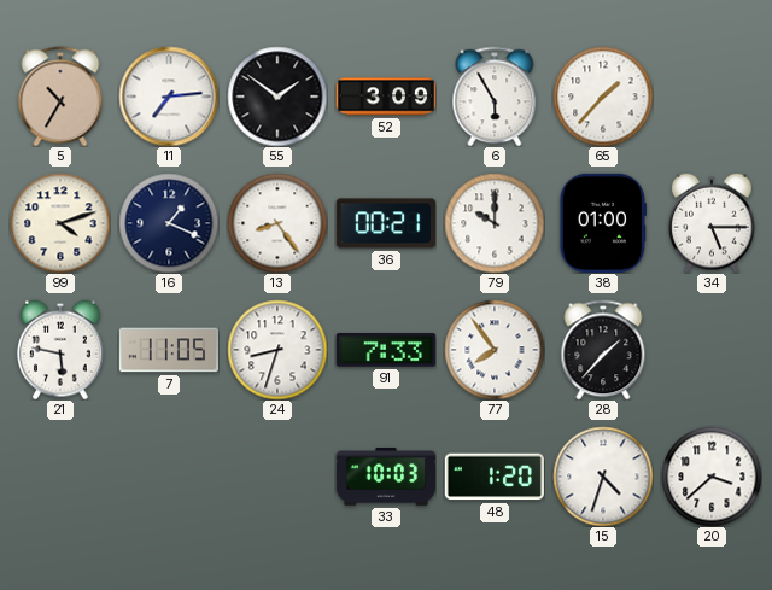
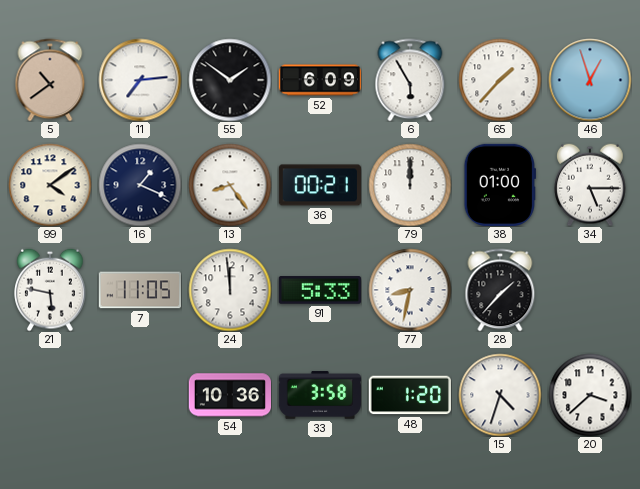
5: 10:35 -> 10:39 (50, 80)
52: 3:09 -> 6:09 (320, 80)
46: none -> 12:57 (590, 80)
99: 4:12 -> 4:09 (50, 185)
79: 10:00 -> 12:00 (410, 185)
24: 8:33 -> 11:59 (230, 290)
91: 7:33 -> 5:33 (320, 290)
77: 7:54 -> 8:32 (410, 290)
54: none -> 10:36 (229, 395)
33: 10:03 -> 3:58 (319, 395)
